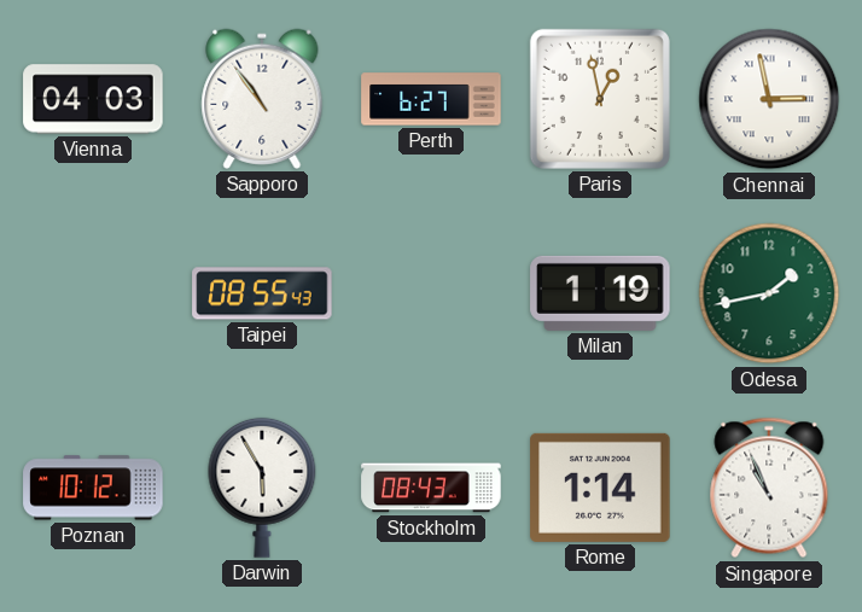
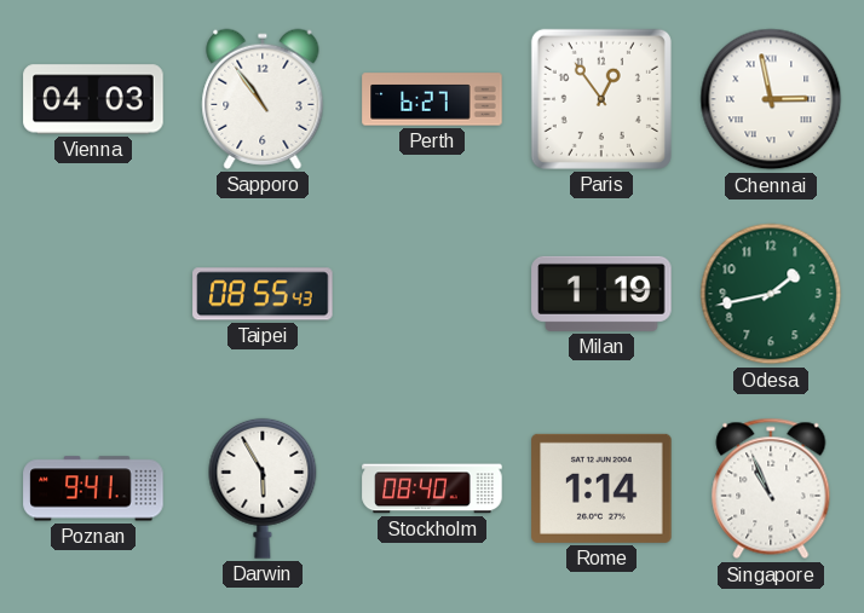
Paris: 12:58 -> 12:54 (601, 99)
Poznan: 10:12 -> 9:41 (93, 488)
Stockholm: 08:43 -> 08:40 (432, 488)
